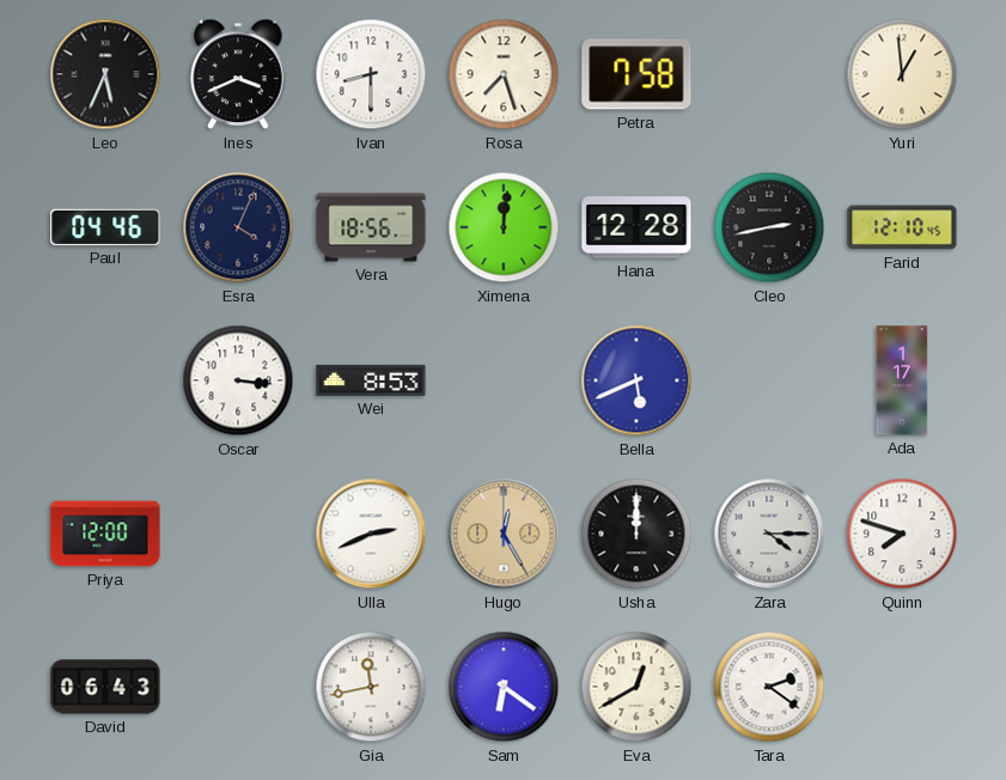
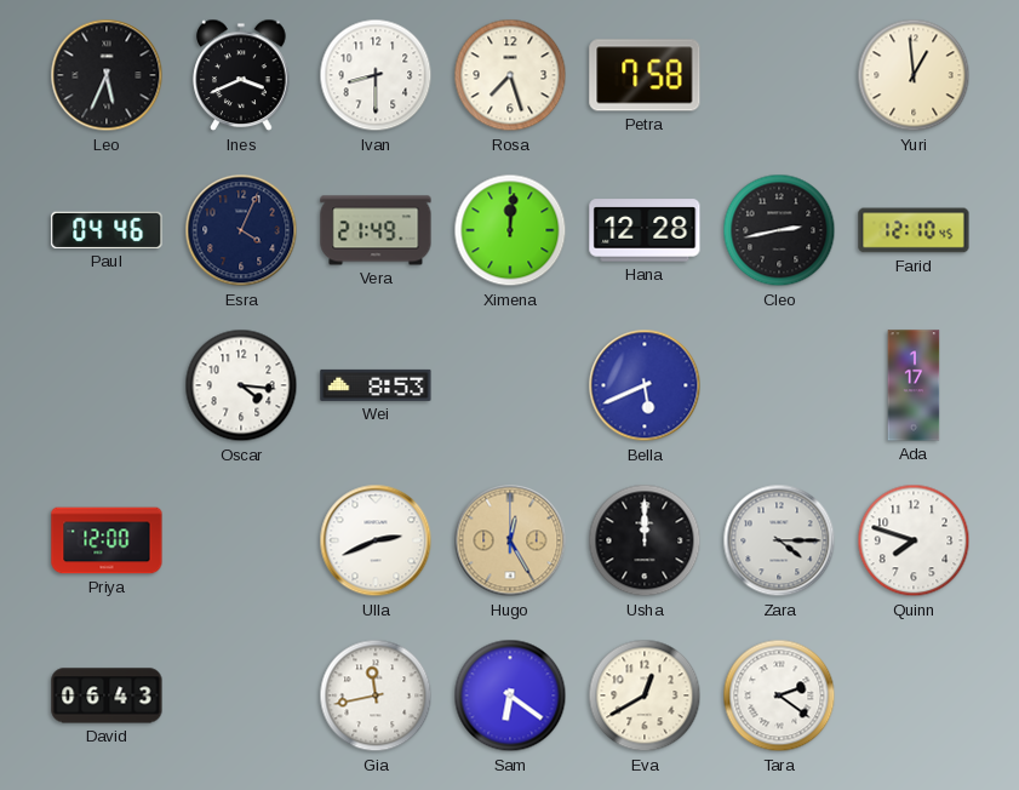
Vera: 18:56 -> 21:49 (376, 230)
Oscar: 3:16 -> 4:16 (241, 385)
